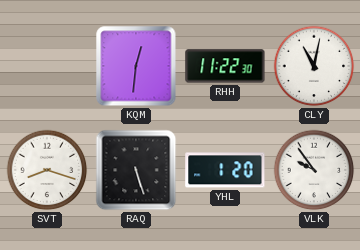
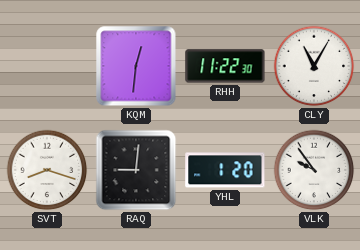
CLY: 11:02 -> 11:05 (314, 66)
RAQ: 5:27 -> 9:01 (136, 170)
